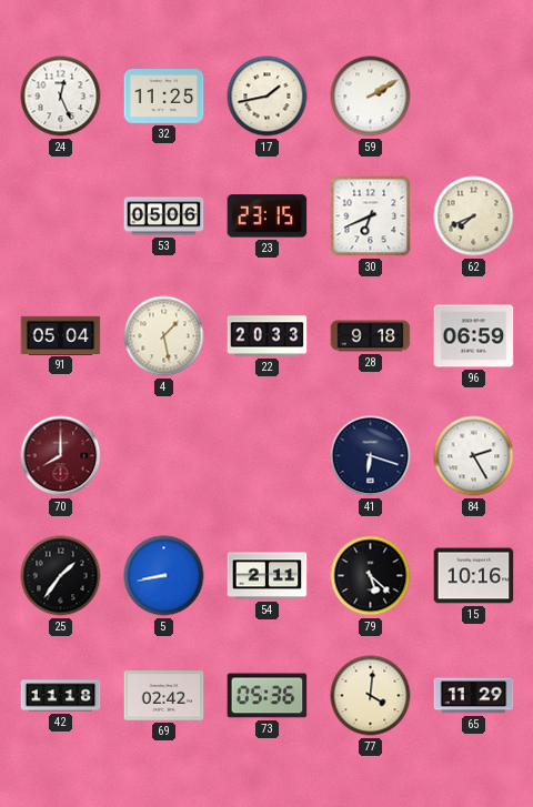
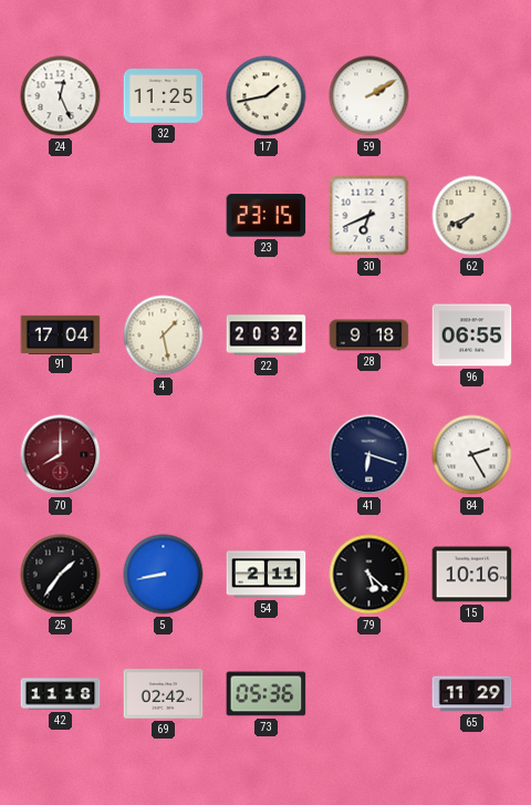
53: 05:06 -> none (164, 216)
91: 05:04 -> 17:04 (61, 334)
22: 20:33 -> 20:32 (267, 336)
96: 06:59 -> 06:55 (472, 336)
77: 4:01 -> none (371, 696)
